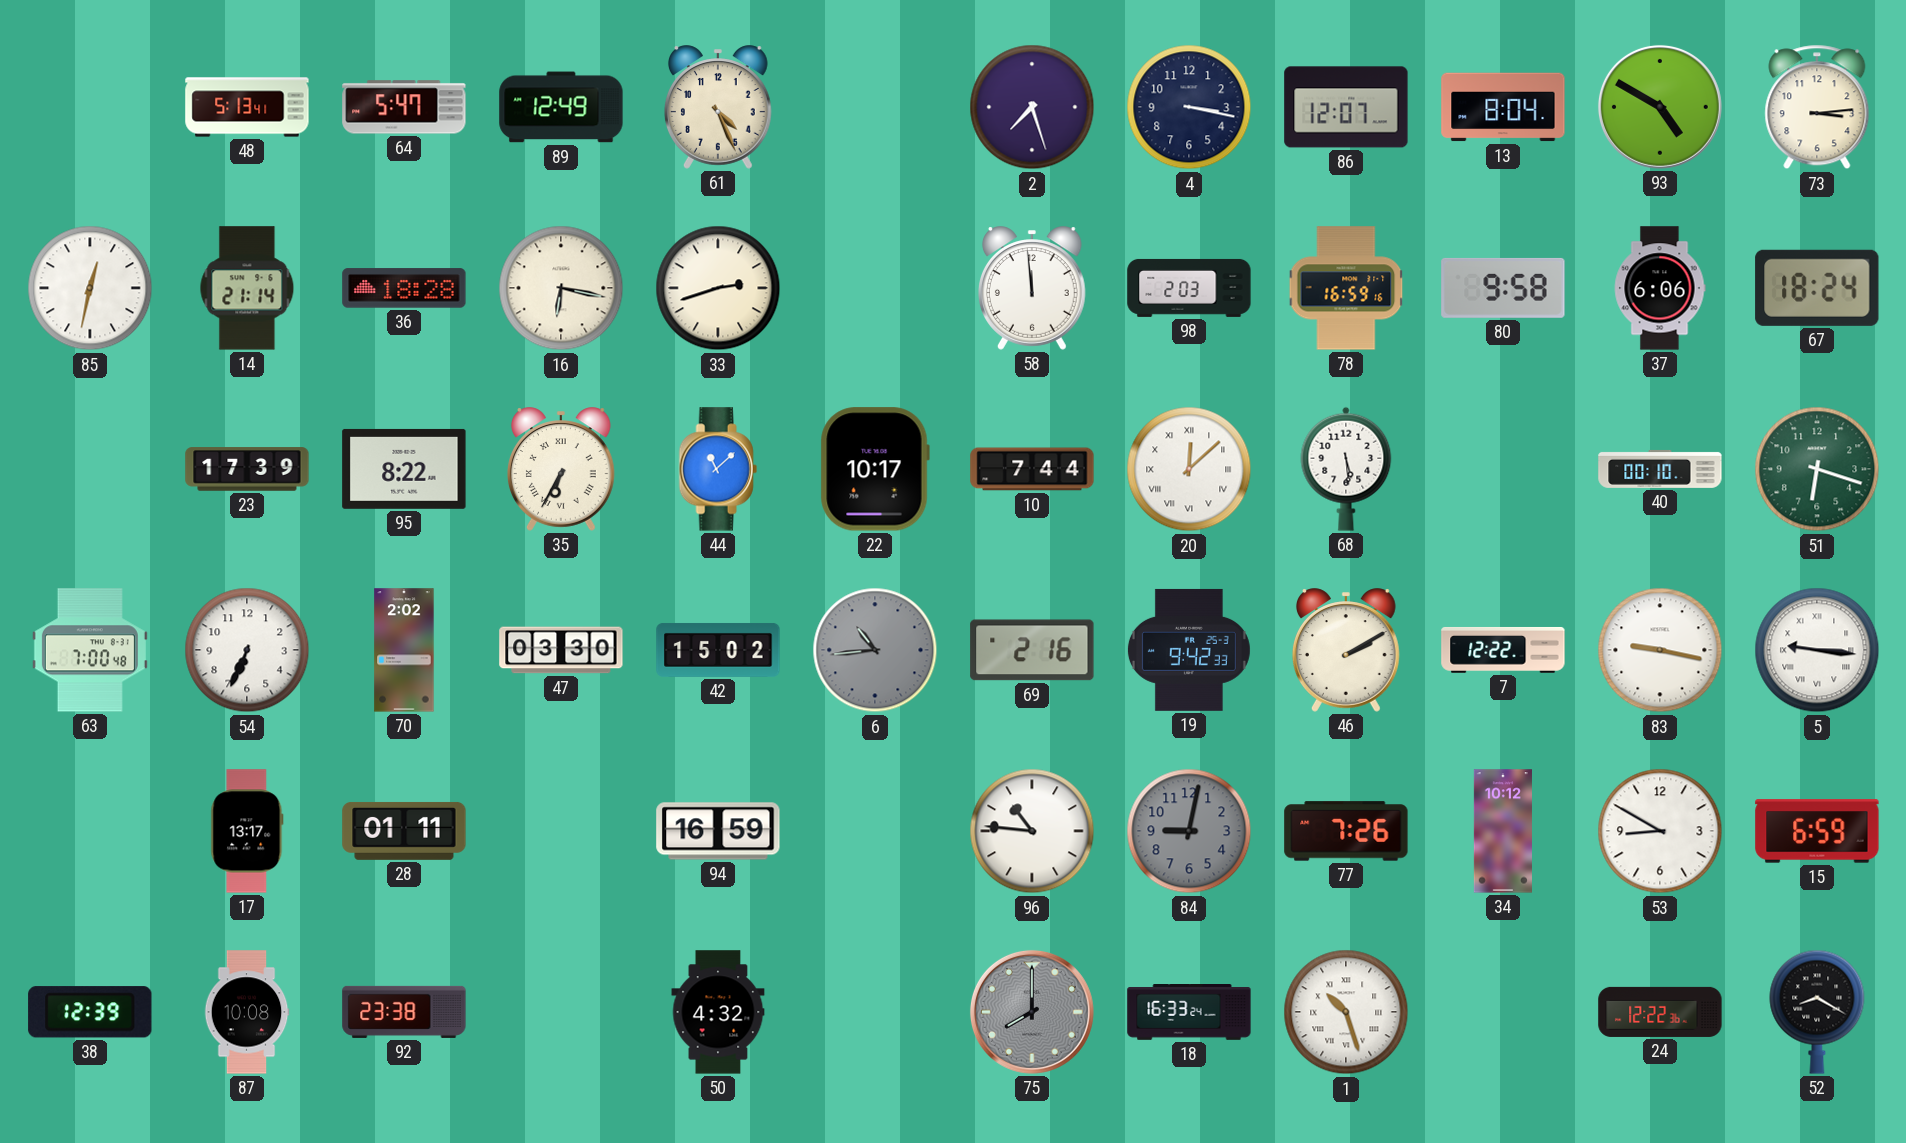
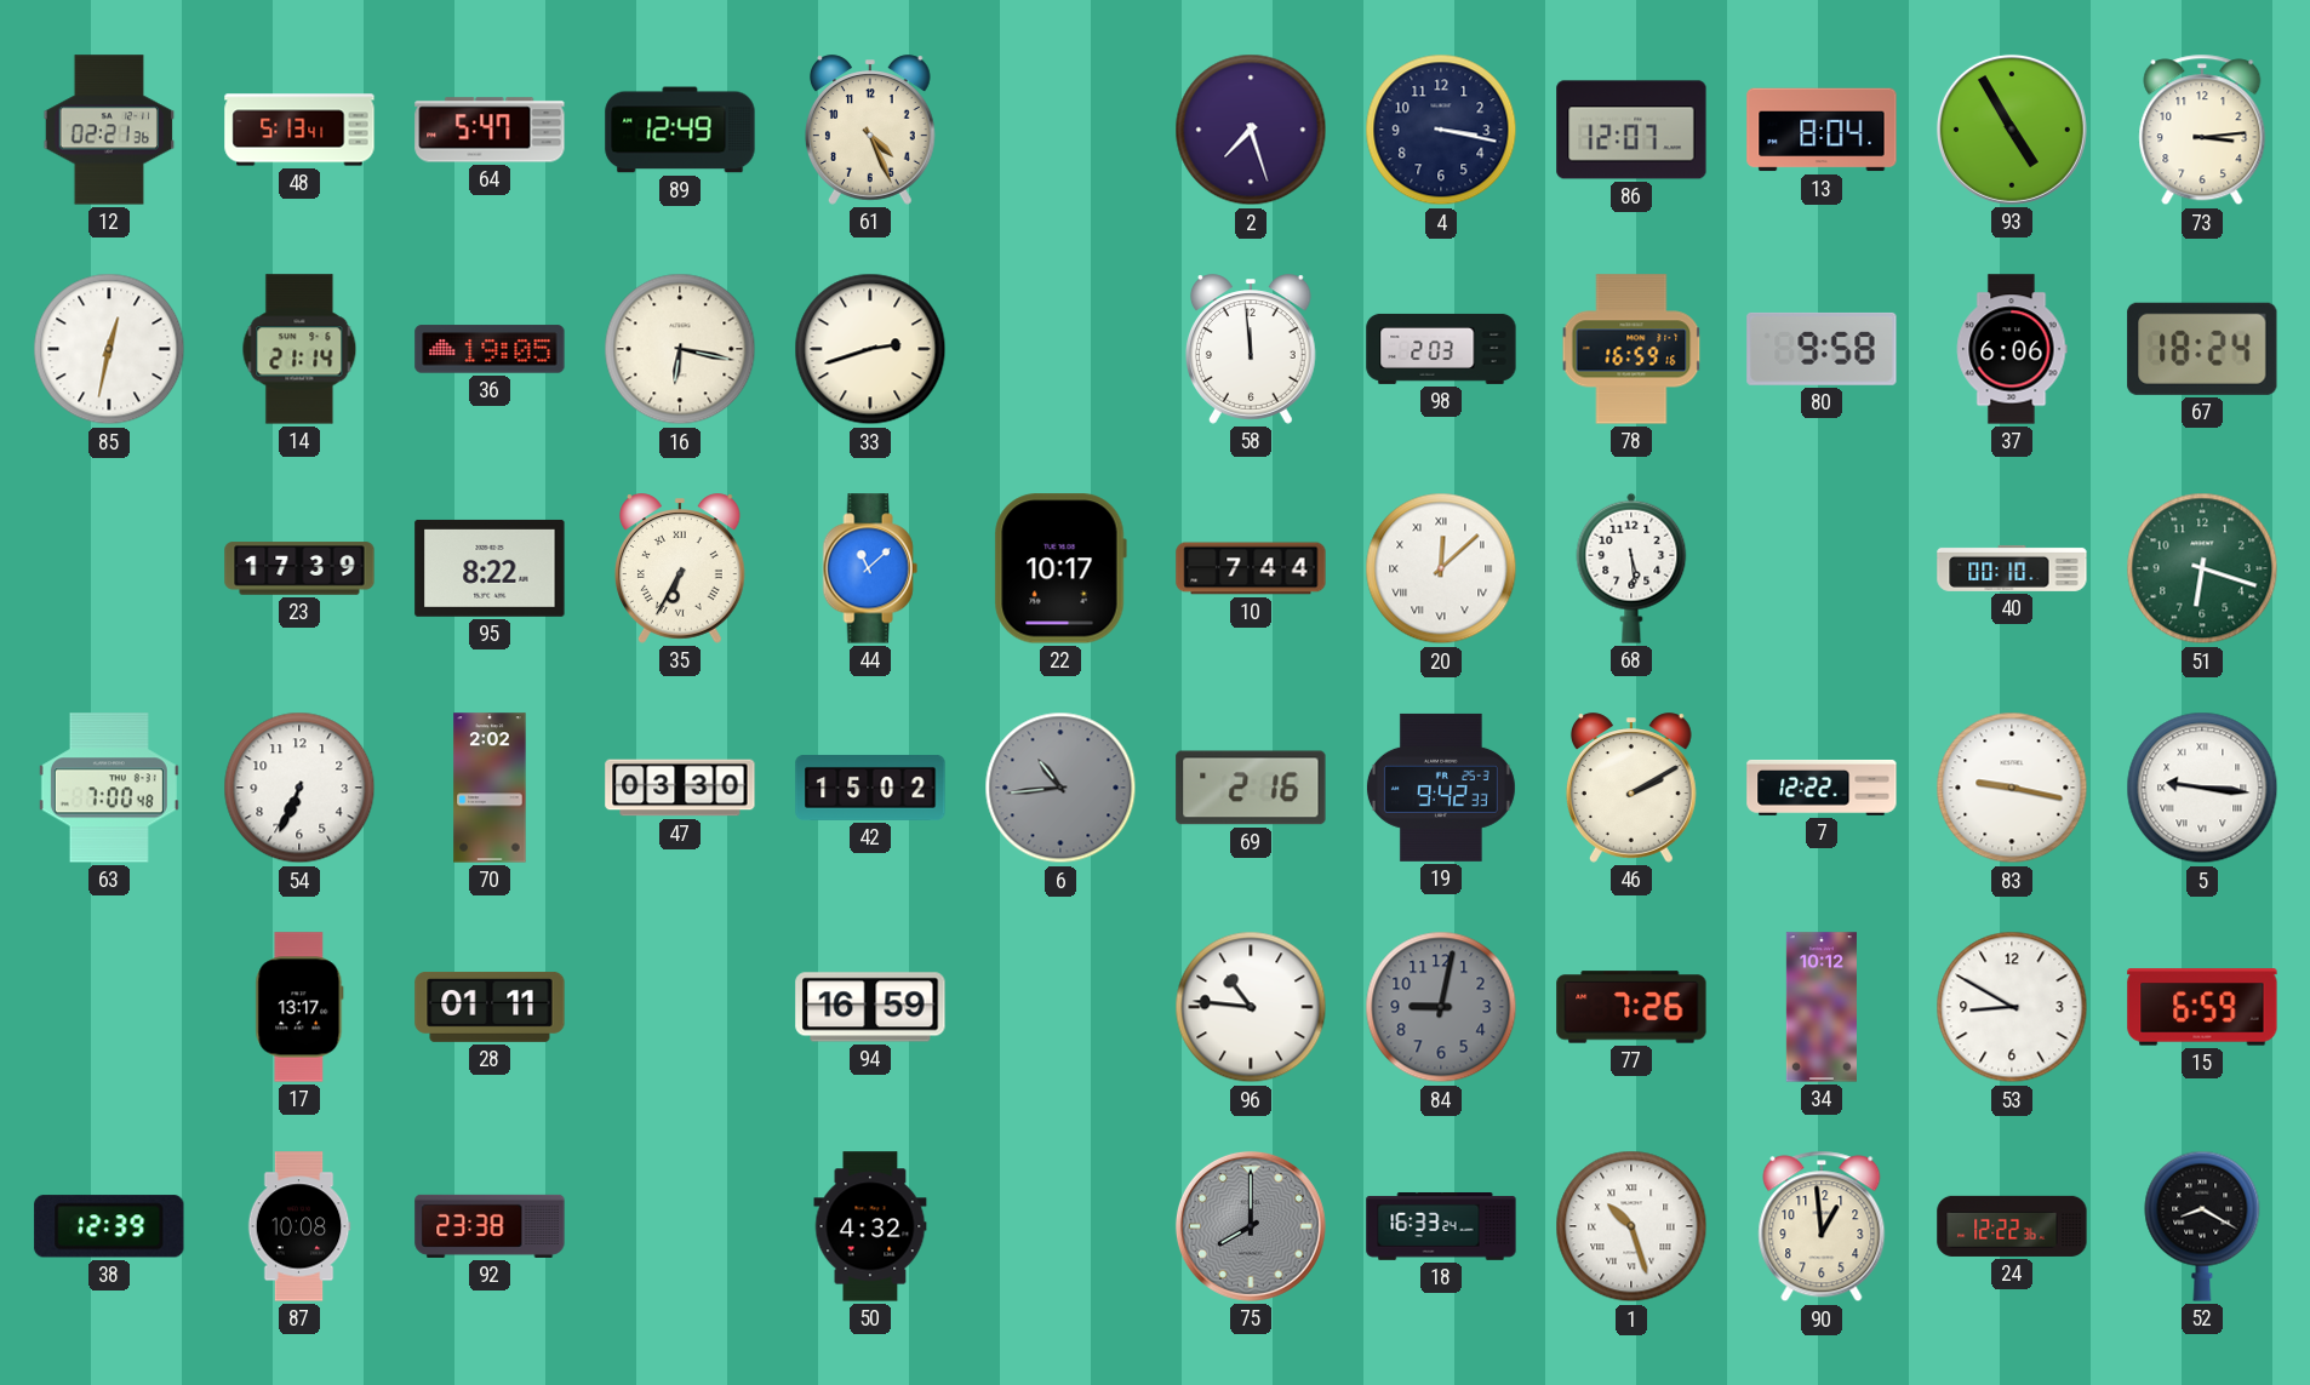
12: none -> 02:21 (109, 130)
93: 4:50 -> 4:55 (2012, 130)
36: 18:28 -> 19:05 (490, 349)
90: none -> 12:59 (1822, 1226)
